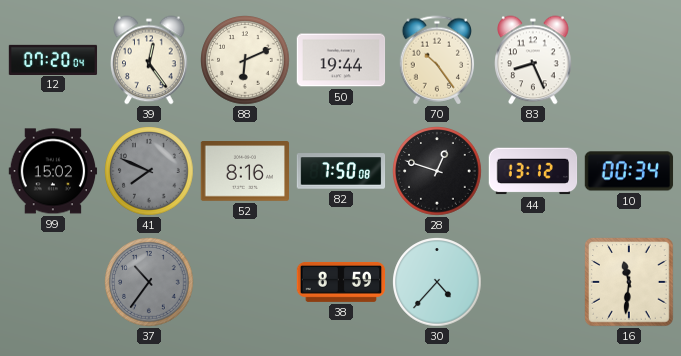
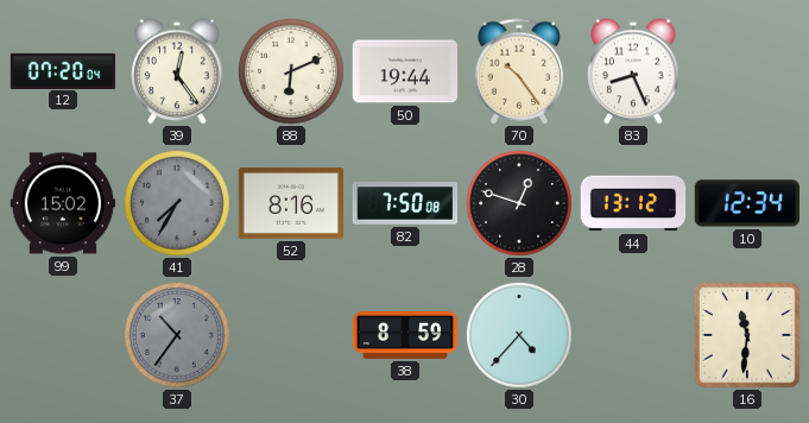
41: 7:49 -> 7:35 (177, 203)
10: 00:34 -> 12:34 (747, 203)
